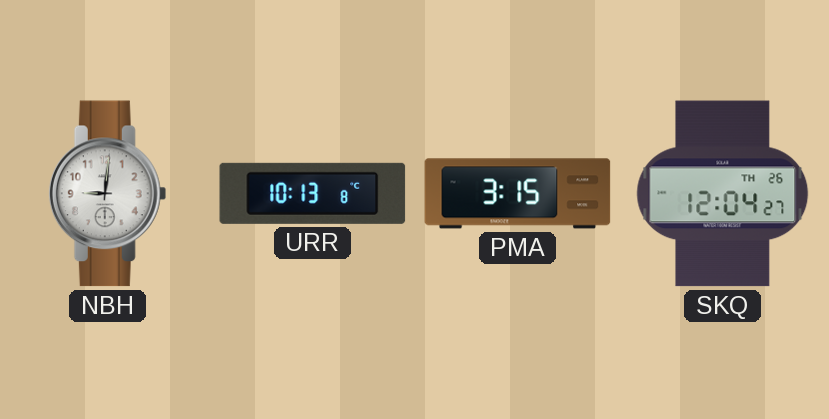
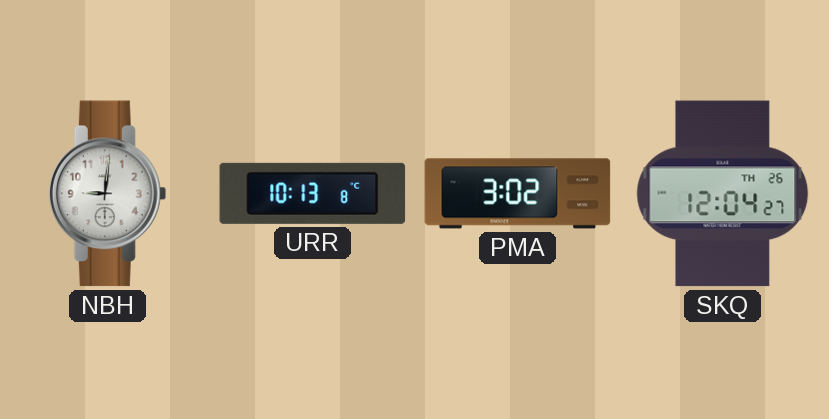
PMA: 3:15 -> 3:02 (518, 194)
